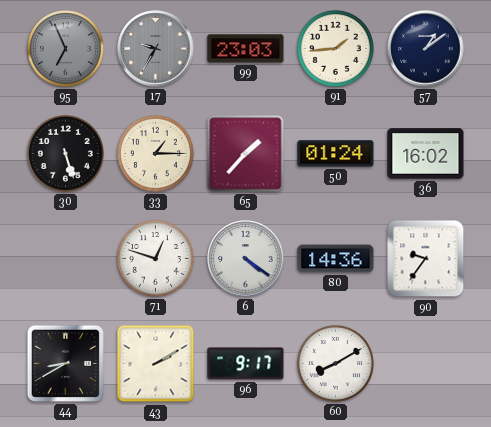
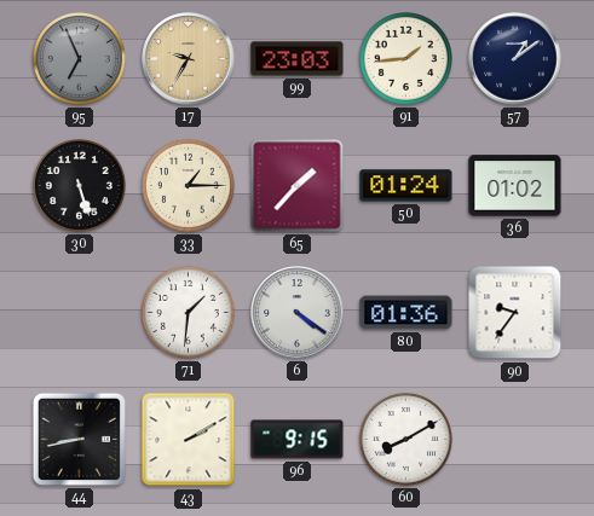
17 dial: grey -> champagne (189, 59)
36: 16:02 -> 01:02 (515, 186)
71: 12:48 -> 1:31 (188, 312)
80: 14:36 -> 01:36 (406, 313)
44: 8:40 -> 8:43 (79, 439)
96: 9:17 -> 9:15 (298, 440)
